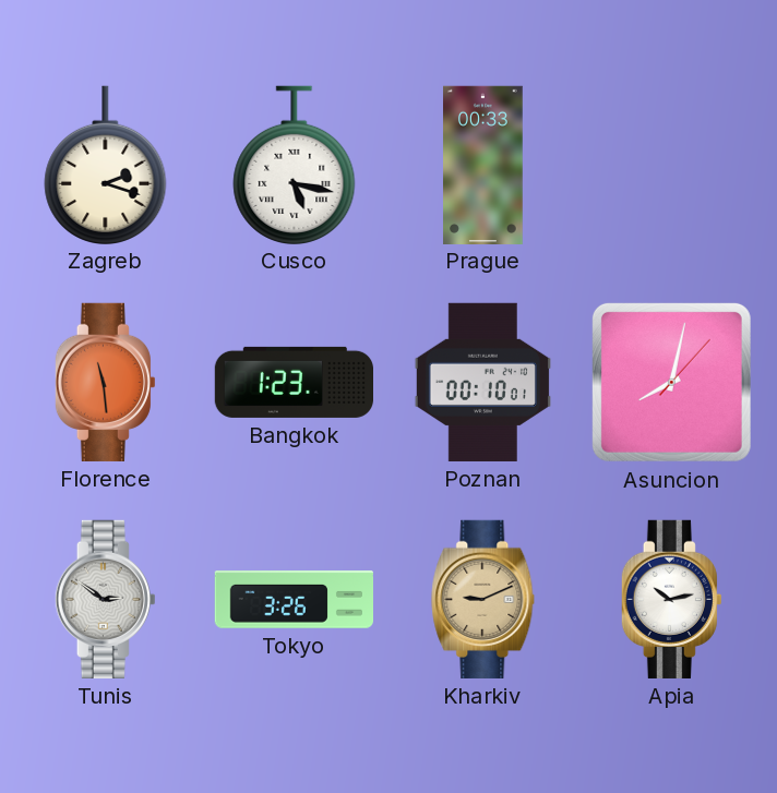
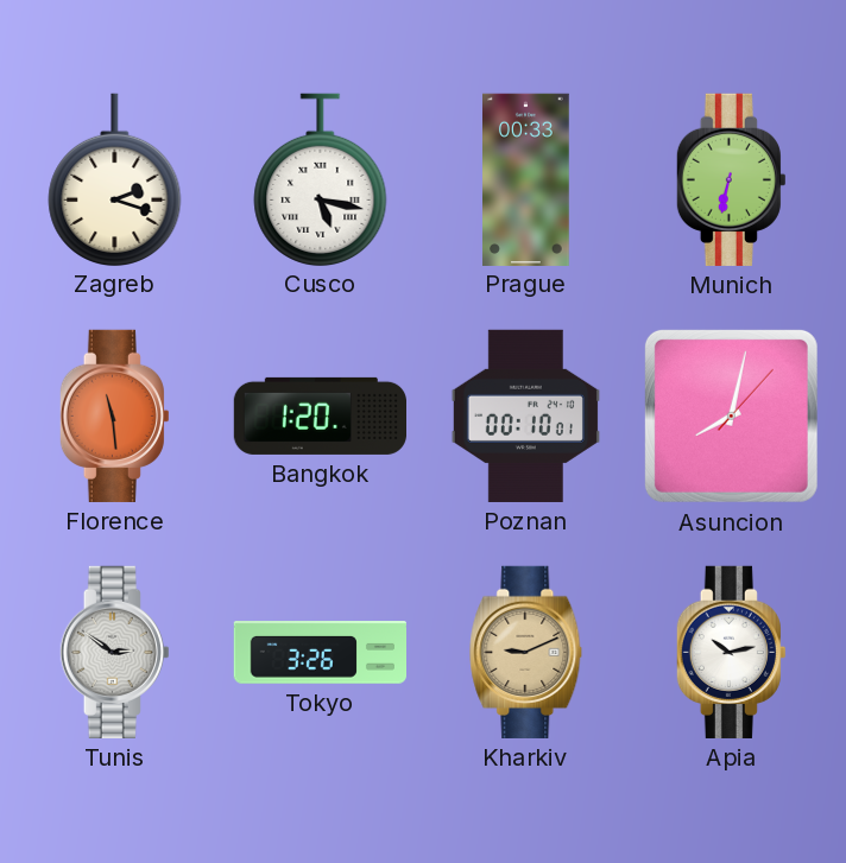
Munich: none -> 6:32 (731, 179)
Bangkok: 1:23 -> 1:20 (320, 415)
